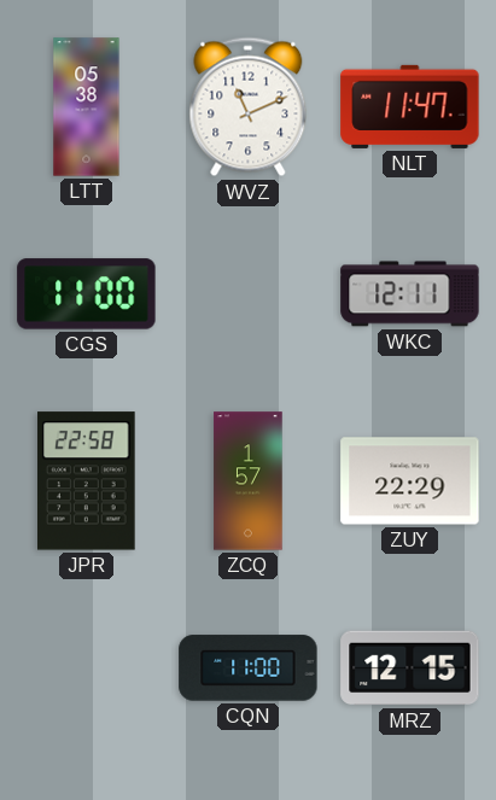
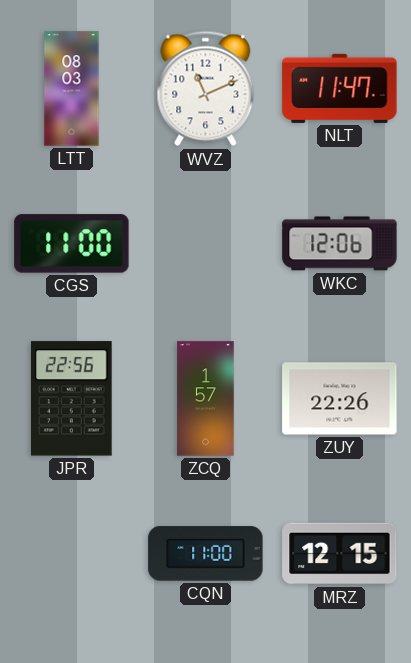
LTT: 05:38 -> 08:03 (72, 89)
WKC: 12:11 -> 12:06 (340, 244)
JPR: 22:58 -> 22:56 (72, 399)
ZUY: 22:29 -> 22:26 (340, 399)
